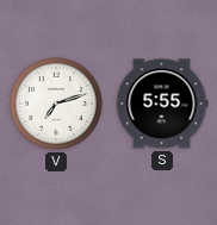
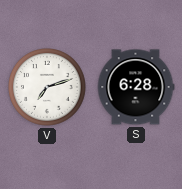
S: 5:55 -> 6:28 (136, 87)
